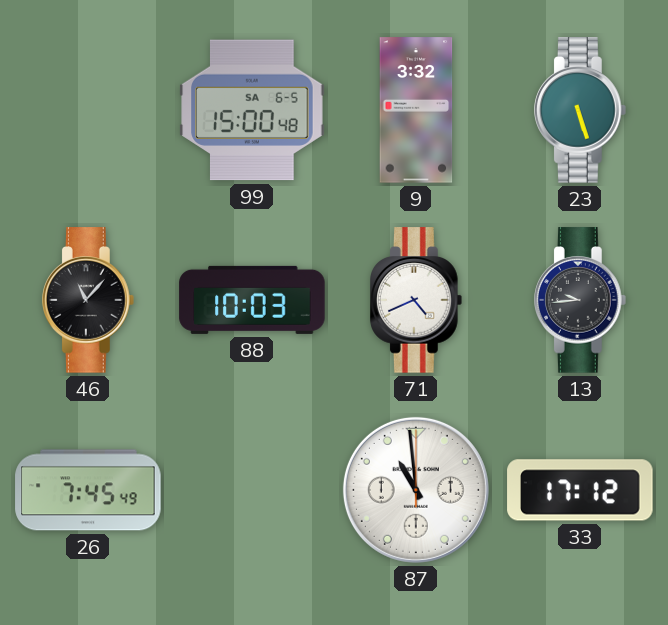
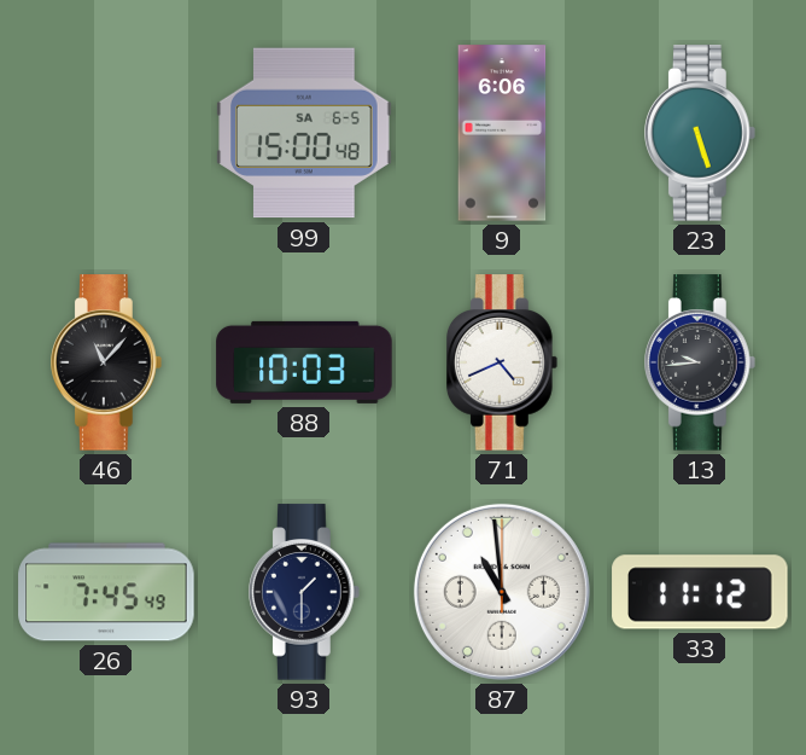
9: 3:32 -> 6:06 (502, 133)
93: none -> 1:30 (305, 592)
33: 17:12 -> 11:12 (700, 592)
